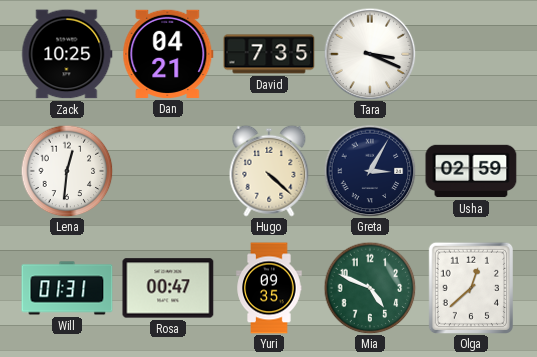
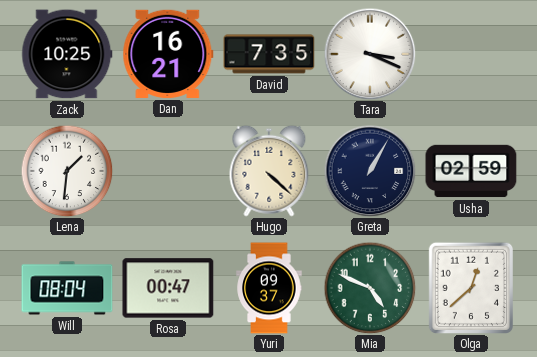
Dan: 04:21 -> 16:21 (168, 54)
Lena: 12:31 -> 1:31 (67, 171)
Greta: 3:05 -> 1:05 (370, 171)
Will: 01:31 -> 08:04 (67, 288)
Yuri: 09:35 -> 09:37 (269, 288)
